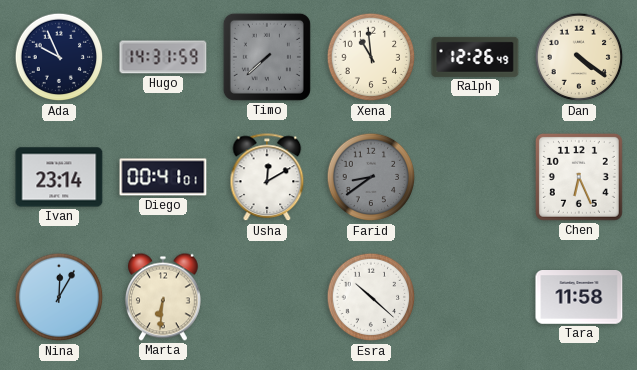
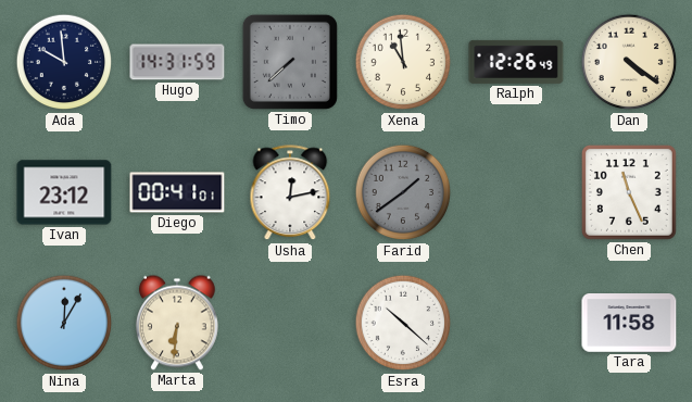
Ada: 9:56 -> 9:59 (64, 62)
Ivan: 23:14 -> 23:12 (64, 192)
Usha: 12:10 -> 12:13 (290, 193)
Farid: 8:39 -> 1:39 (403, 192)
Chen: 6:26 -> 11:26 (629, 192)
